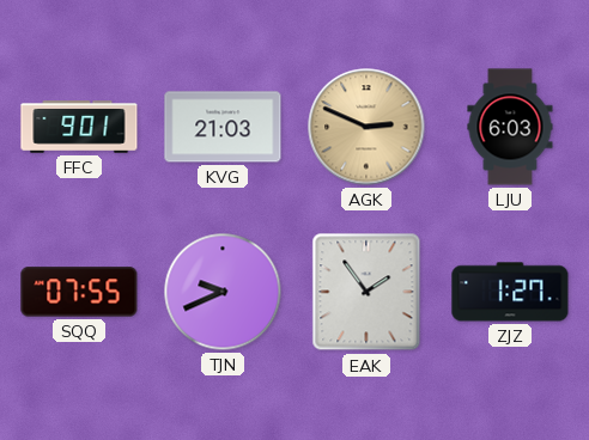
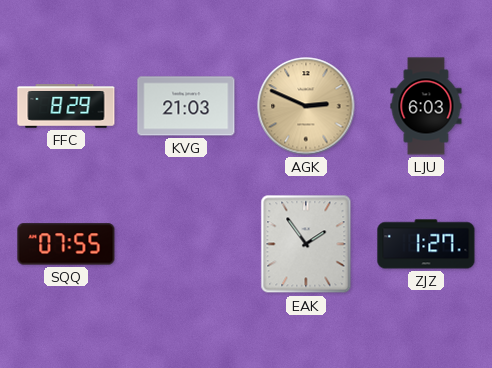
FFC: 9:01 -> 8:29 (66, 106)
TJN: 9:41 -> none (223, 292)
